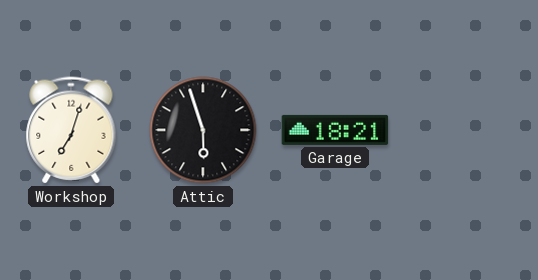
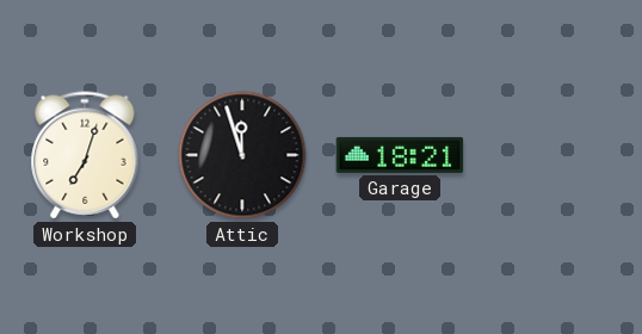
Attic: 5:57 -> 11:57 (242, 155)
